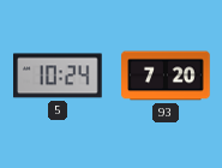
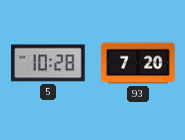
5: 10:24 -> 10:28 (49, 63)
